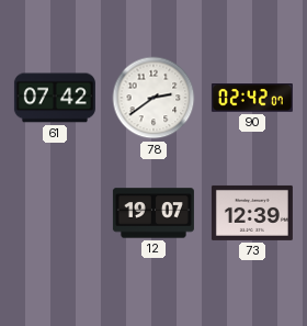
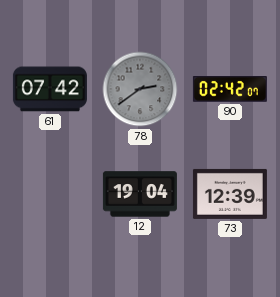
78 dial: white -> grey (140, 89)
12: 19:07 -> 19:04 (140, 194)
